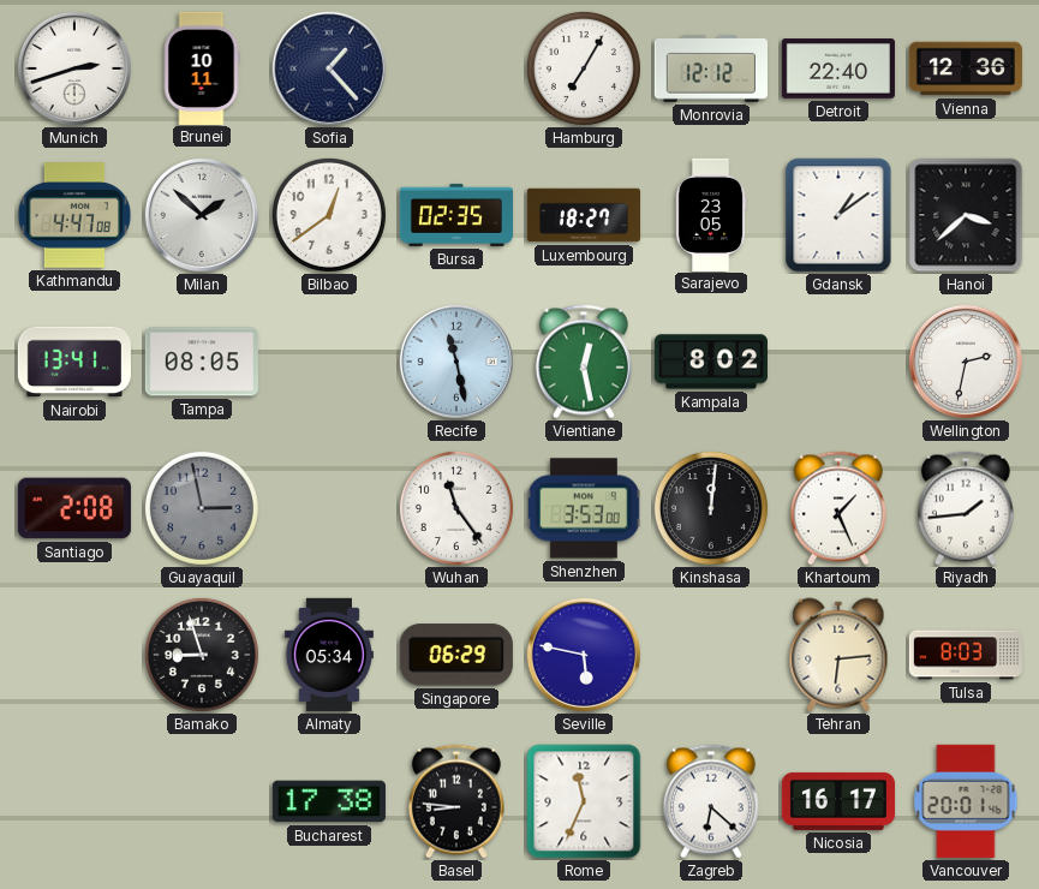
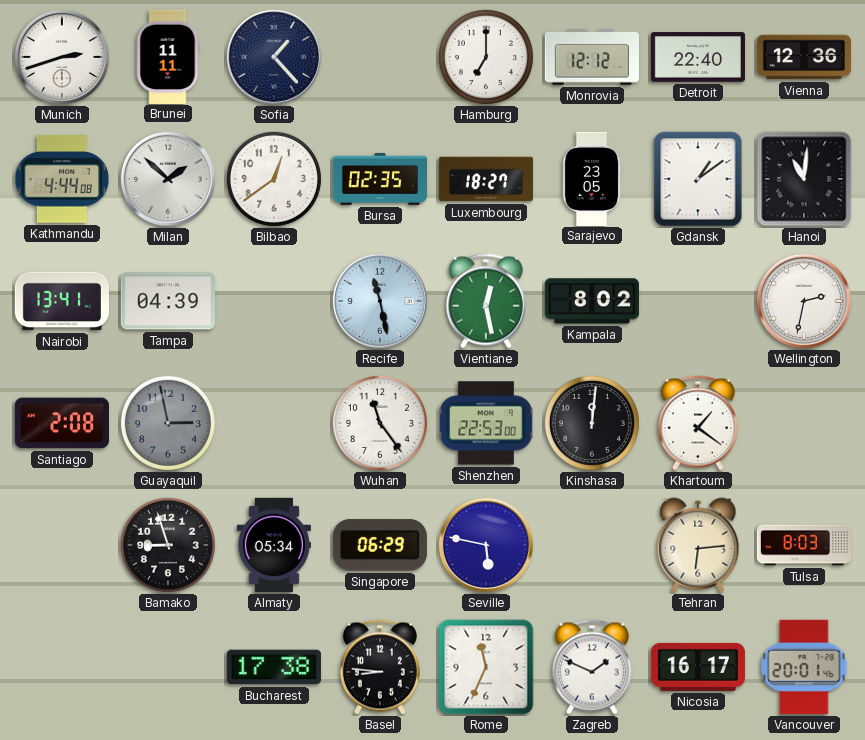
Brunei: 10:11 -> 11:11 (168, 56)
Hamburg: 7:05 -> 7:00 (486, 57)
Kathmandu: 4:47 -> 4:44 (61, 179)
Hanoi: 3:38 -> 11:01 (804, 179)
Tampa: 08:05 -> 04:39 (168, 301)
Shenzhen: 3:53 -> 22:53 (486, 423)
Khartoum: 1:26 -> 1:21 (698, 423)
Riyadh: 1:44 -> none (966, 508)
Zagreb: 6:22 -> 1:49 (592, 667)
